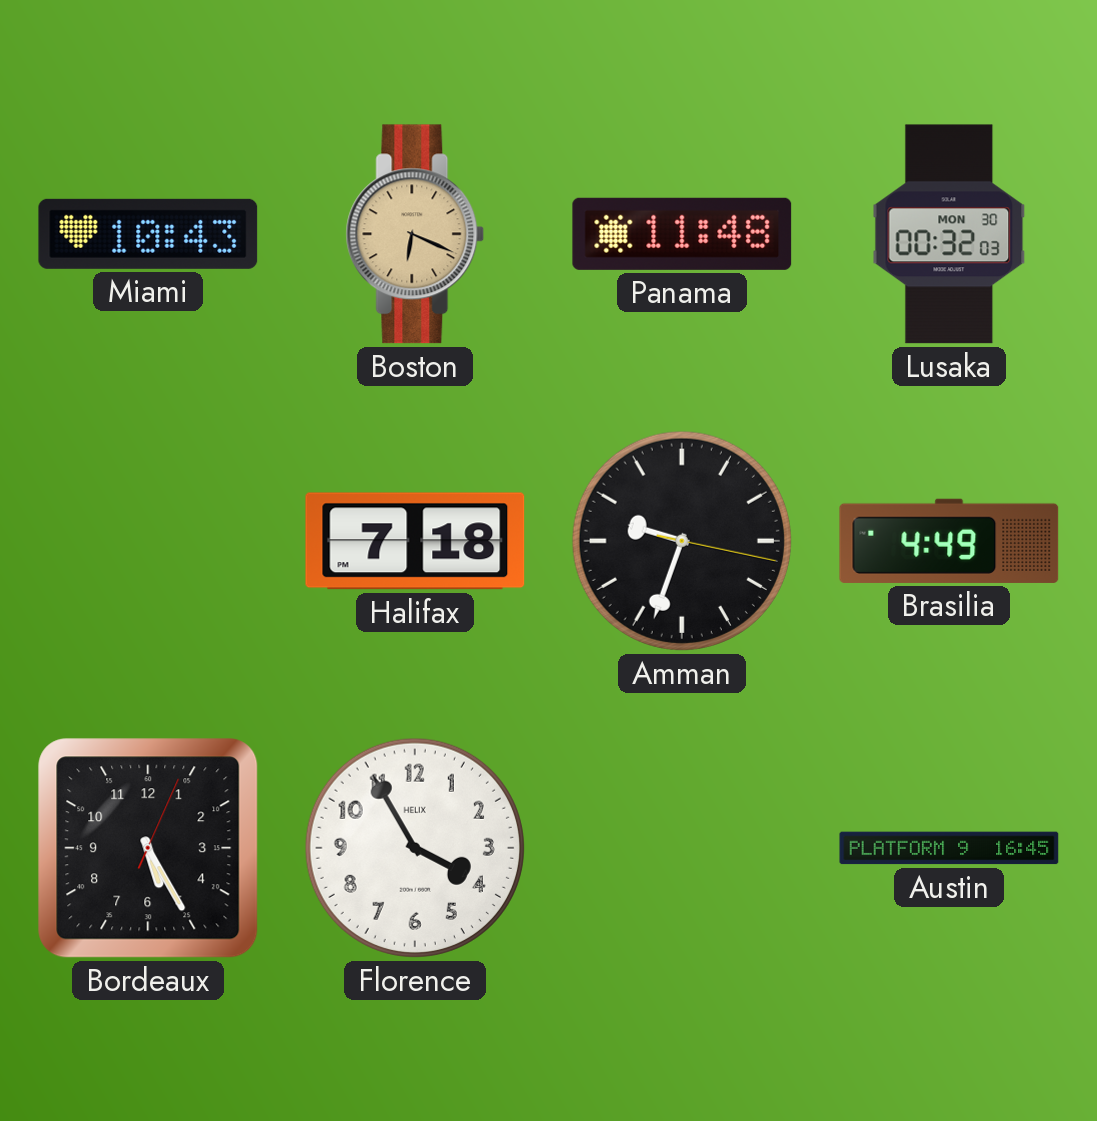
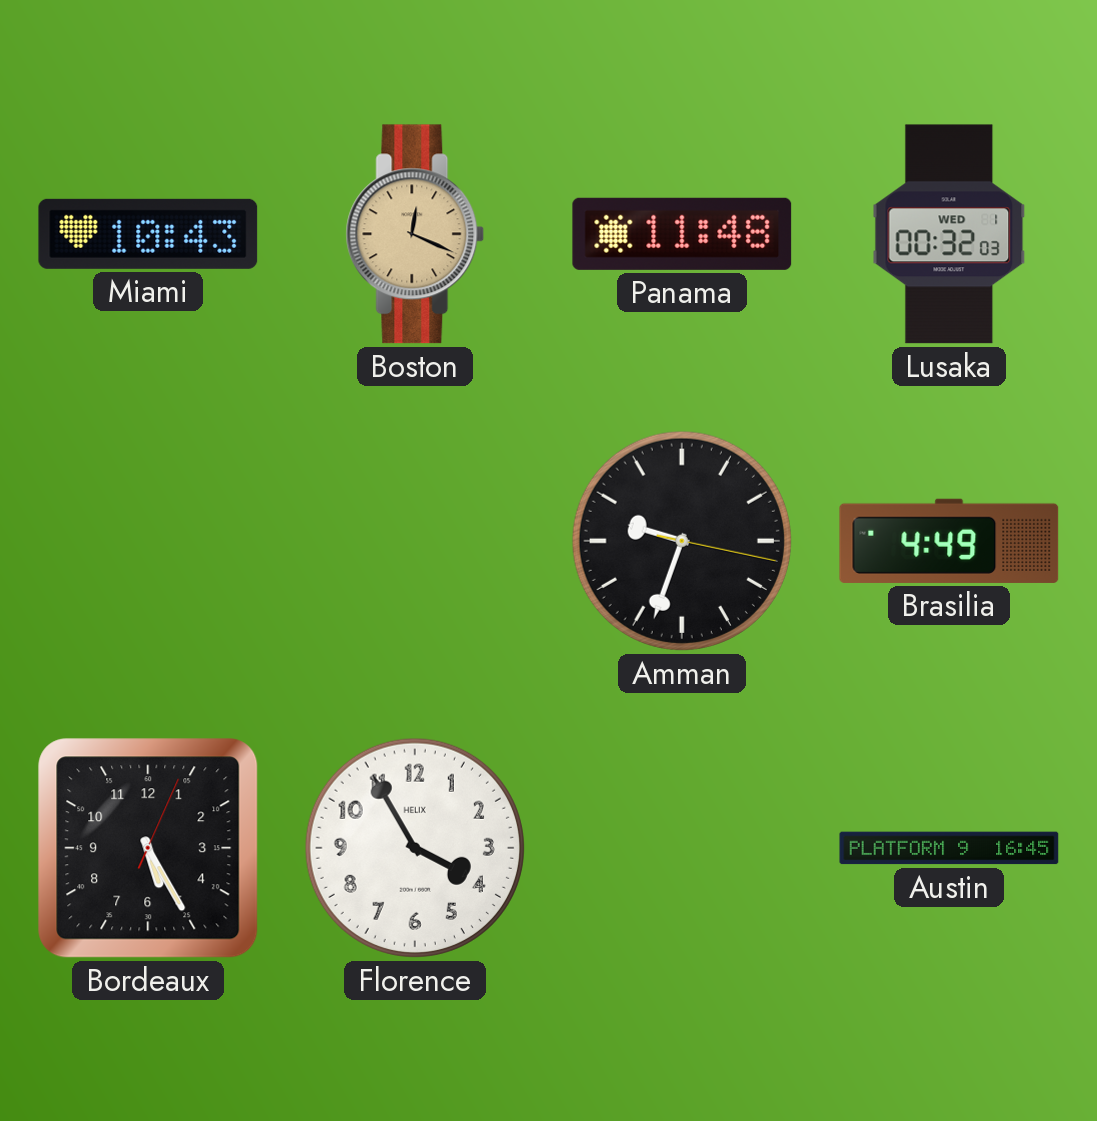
Boston: 6:19 -> 12:19 (415, 234)
Lusaka date: MON 30 -> WED 1 (949, 234)
Halifax: 7:18 -> none (415, 541)
